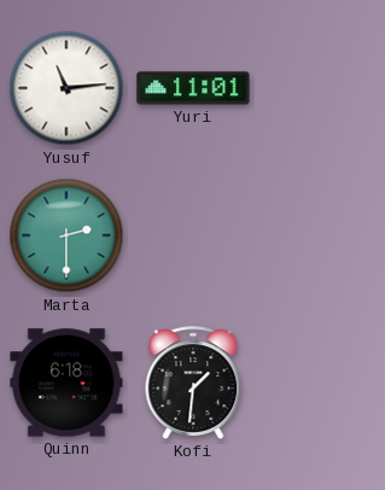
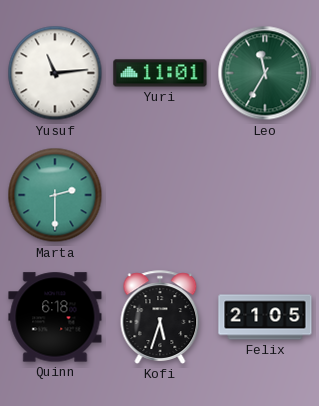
Leo: none -> 11:35 (265, 73)
Kofi: 1:31 -> 5:33 (160, 317)
Felix: none -> 21:05 (265, 317)
